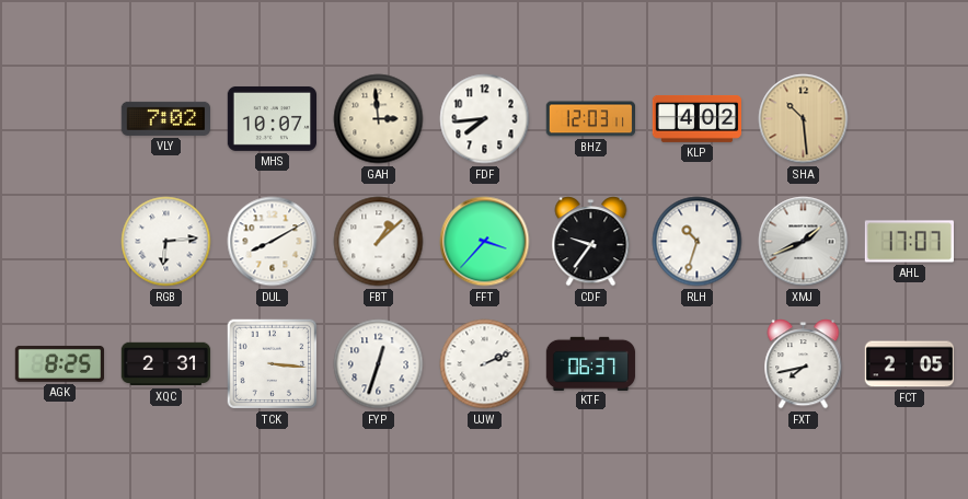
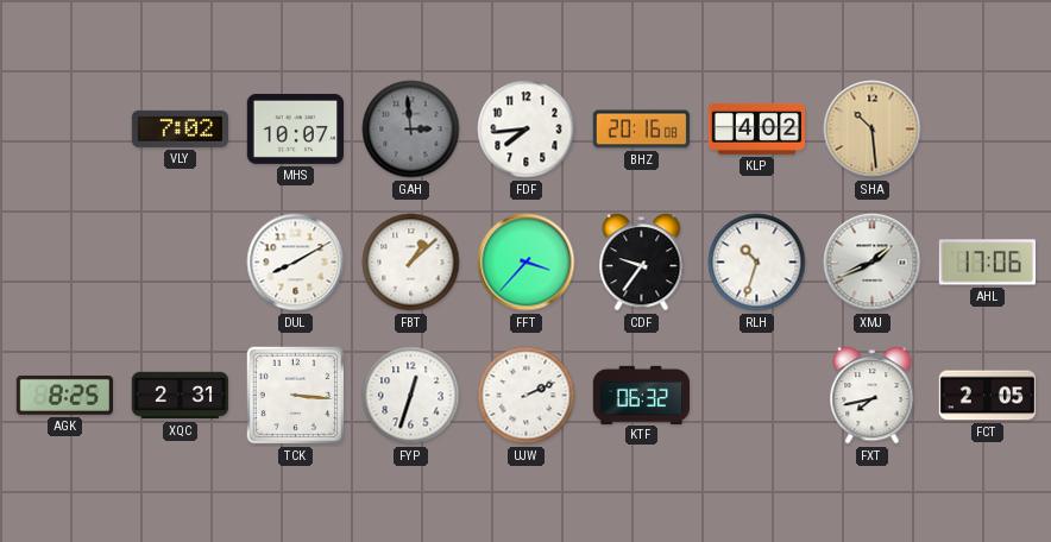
GAH dial: cream -> grey (411, 130)
BHZ: 12:03 -> 20:16 (641, 130)
RGB: 6:14 -> none (166, 242)
AHL: 17:07 -> 17:06 (987, 263)
KTF: 06:37 -> 06:32 (642, 395)
